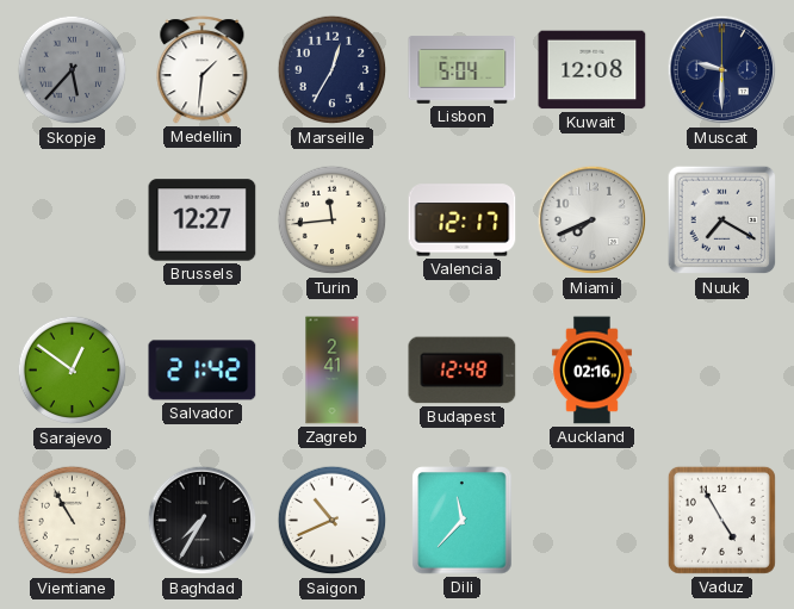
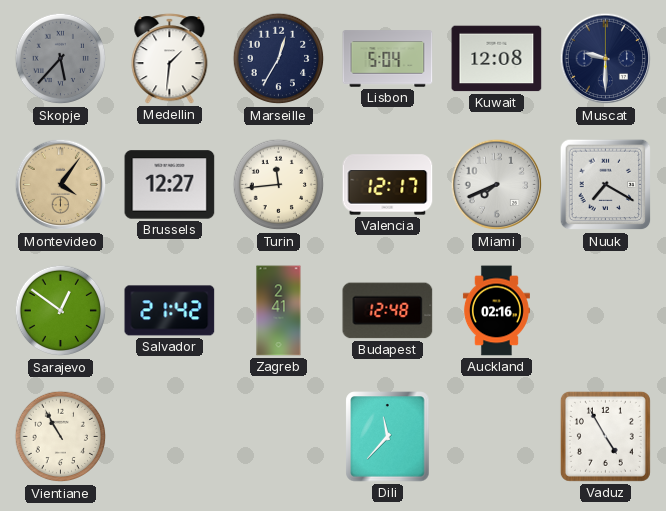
Montevideo: none -> 4:06 (61, 185)
Baghdad: 7:35 -> none (203, 521)
Saigon: 10:41 -> none (333, 521)
